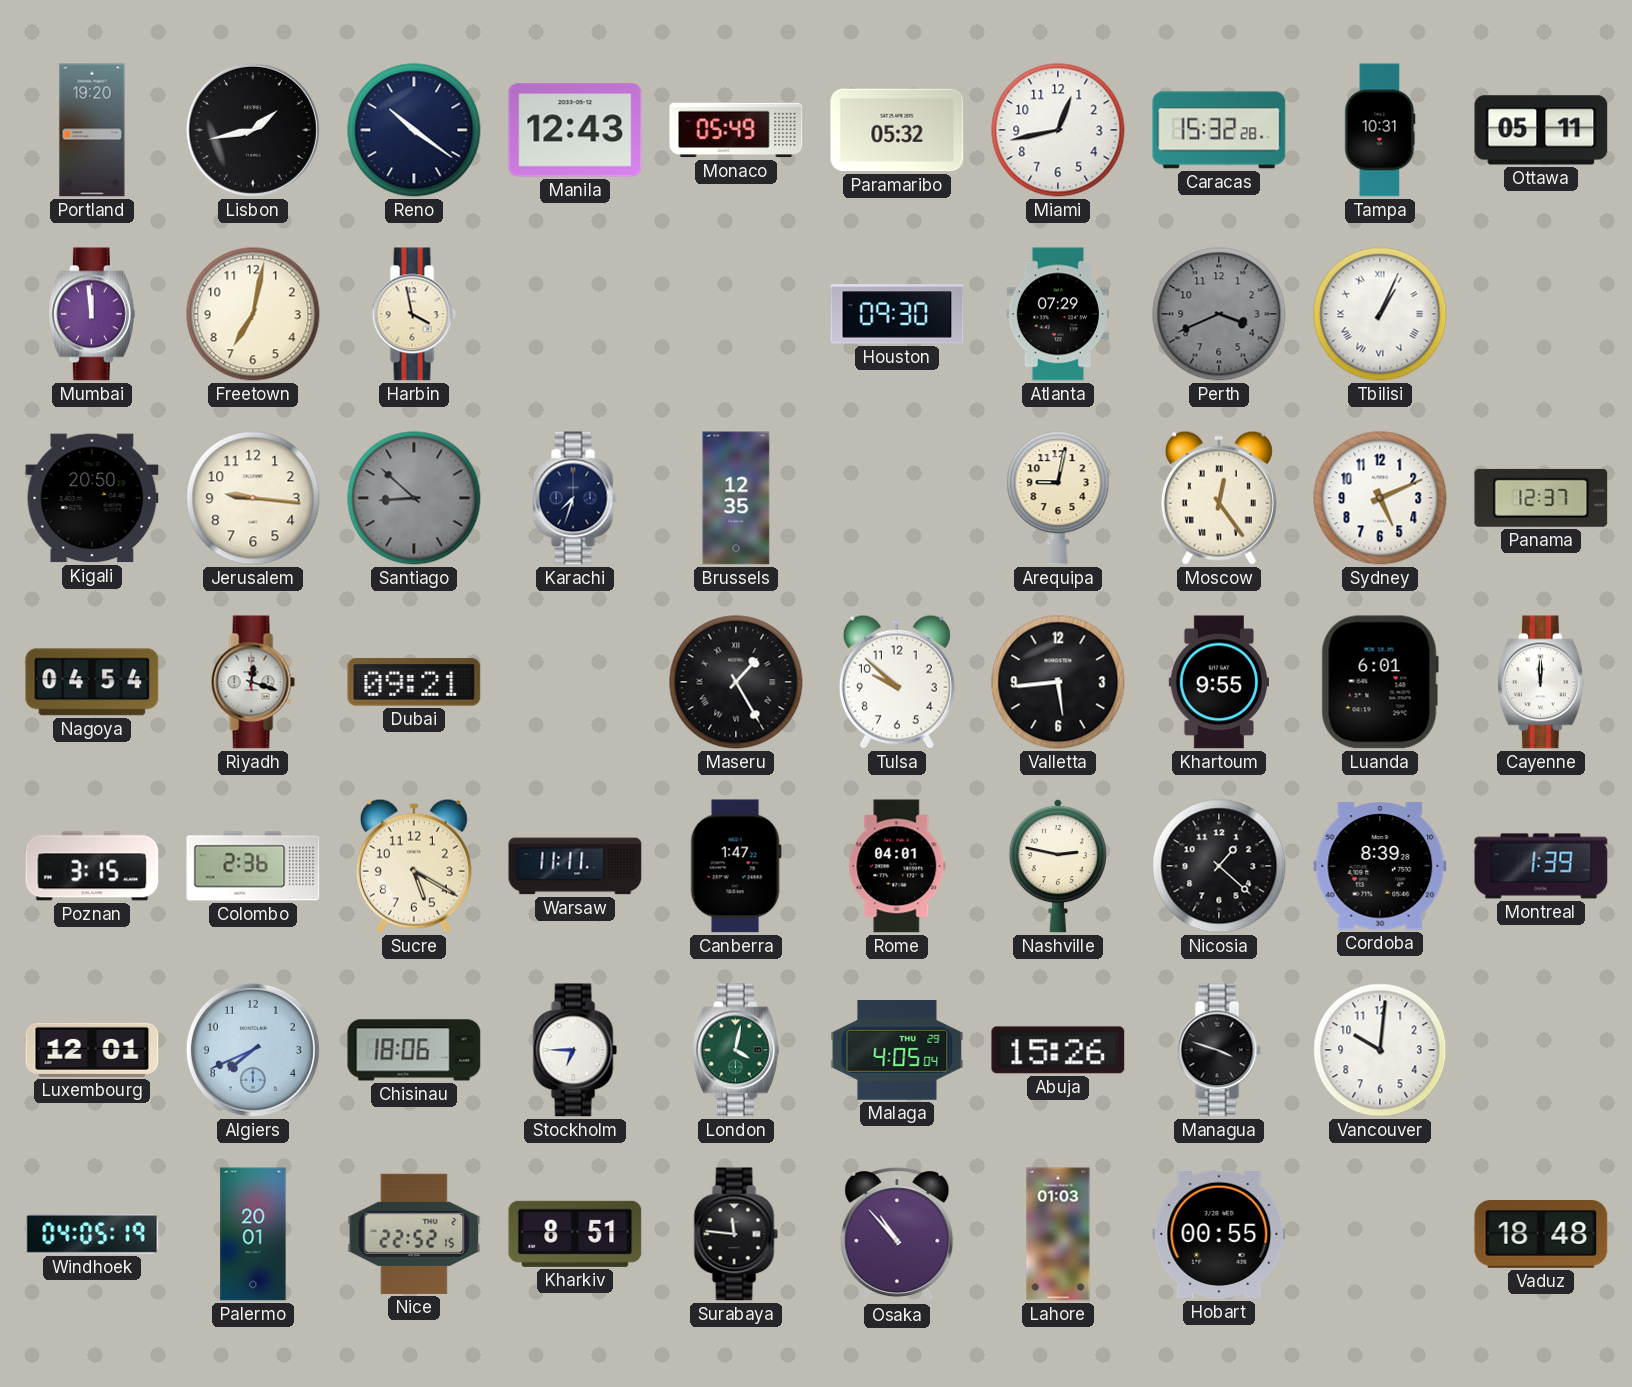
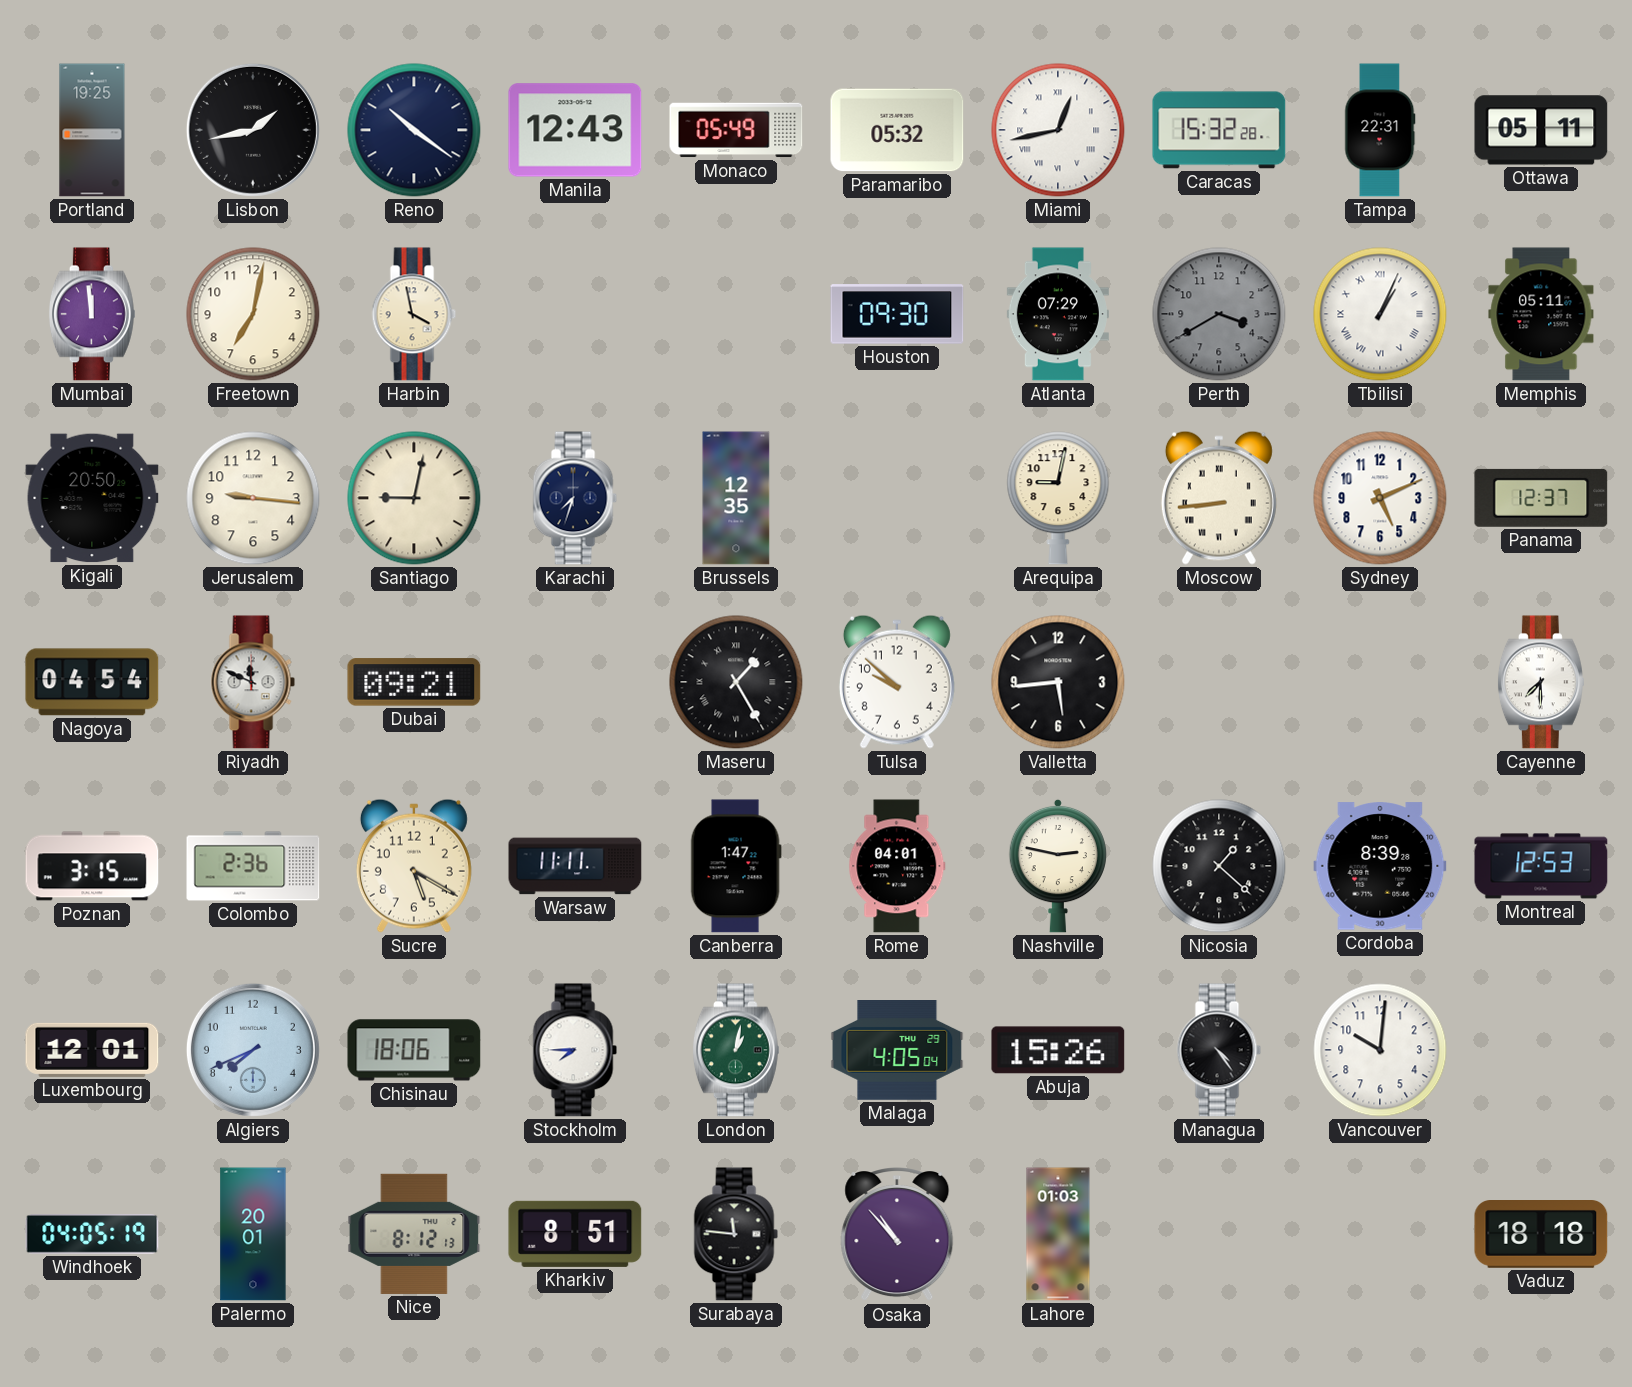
Portland: 19:20 -> 19:25 (92, 130)
Miami numerals: Arabic -> Roman (1058, 130)
Tampa: 10:31 -> 22:31 (1380, 130)
Perth: 3:41 -> 3:40 (1219, 314)
Memphis: none -> 05:11 (1541, 314)
Santiago: 8:52 -> 9:02 (414, 498)
Santiago dial: grey -> cream (414, 498)
Moscow: 12:24 -> 8:44 (1219, 498)
Riyadh: 12:18 -> 11:49 (253, 682)
Khartoum: 9:55 -> none (1218, 682)
Luanda: 6:01 -> none (1380, 682)
Cayenne: 12:00 -> 7:30 (1541, 682)
Montreal: 1:39 -> 12:53 (1541, 866)
Stockholm: 6:45 -> 7:45 (575, 1050)
London: 4:02 -> 1:02 (736, 1050)
Managua: 3:48 -> 4:24 (1219, 1050)
Nice: 22:52 -> 8:12 (414, 1234)
Hobart: 00:55 -> none (1219, 1234)
Vaduz: 18:48 -> 18:18 (1541, 1235)
